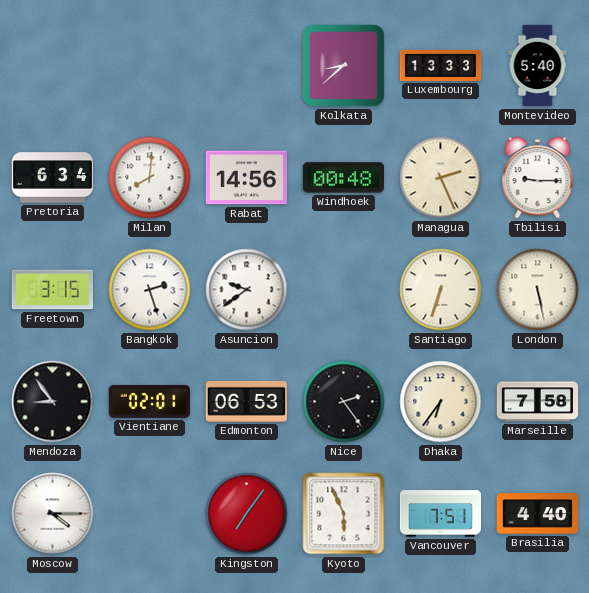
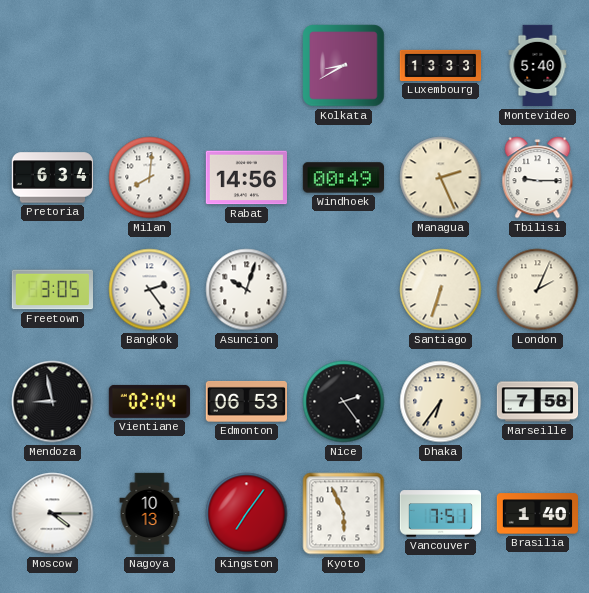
Kolkata: 8:38 -> 8:40 (344, 66)
Windhoek: 00:48 -> 00:49 (343, 178)
Freetown: 3:15 -> 3:05 (52, 290)
Bangkok: 2:27 -> 2:24 (150, 290)
Asuncion: 9:39 -> 10:03 (247, 290)
London: 5:28 -> 2:04 (538, 290)
Mendoza: 8:54 -> 8:58 (53, 402)
Vientiane: 02:01 -> 02:04 (149, 401)
Nagoya: none -> 10:13 (150, 514)
Brasilia: 4:40 -> 1:40 (537, 514)
